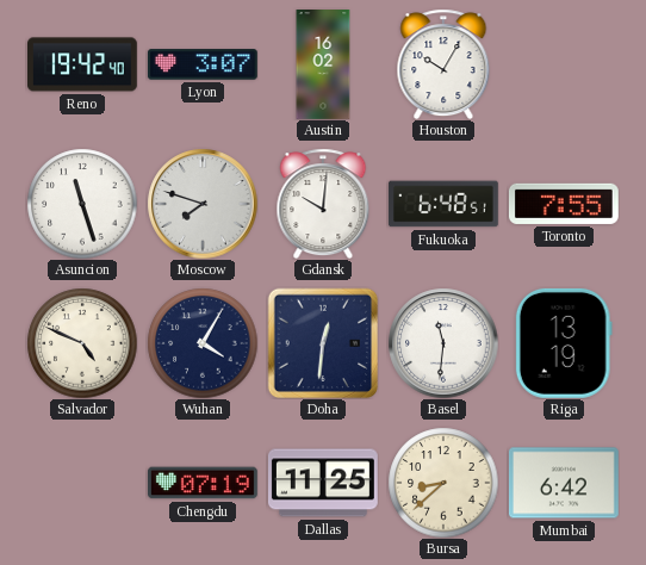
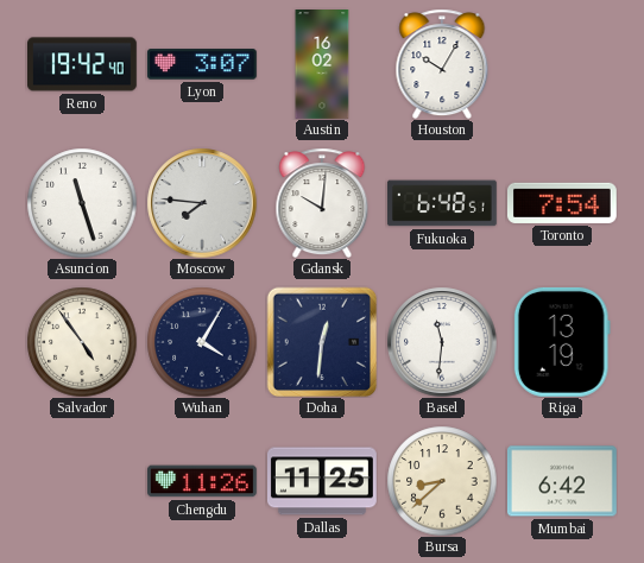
Moscow: 7:48 -> 7:46 (202, 203)
Toronto: 7:55 -> 7:54 (562, 203)
Salvador: 4:49 -> 4:54 (82, 342)
Chengdu: 07:19 -> 11:26 (203, 481)
